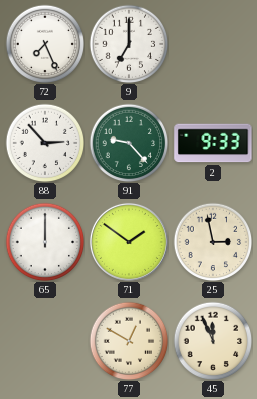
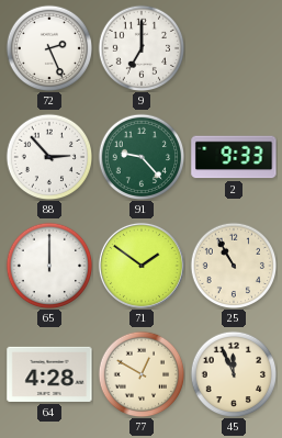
72: 7:26 -> 2:26 (49, 48)
25: 2:58 -> 10:55 (234, 266)
64: none -> 4:28 (49, 374)
